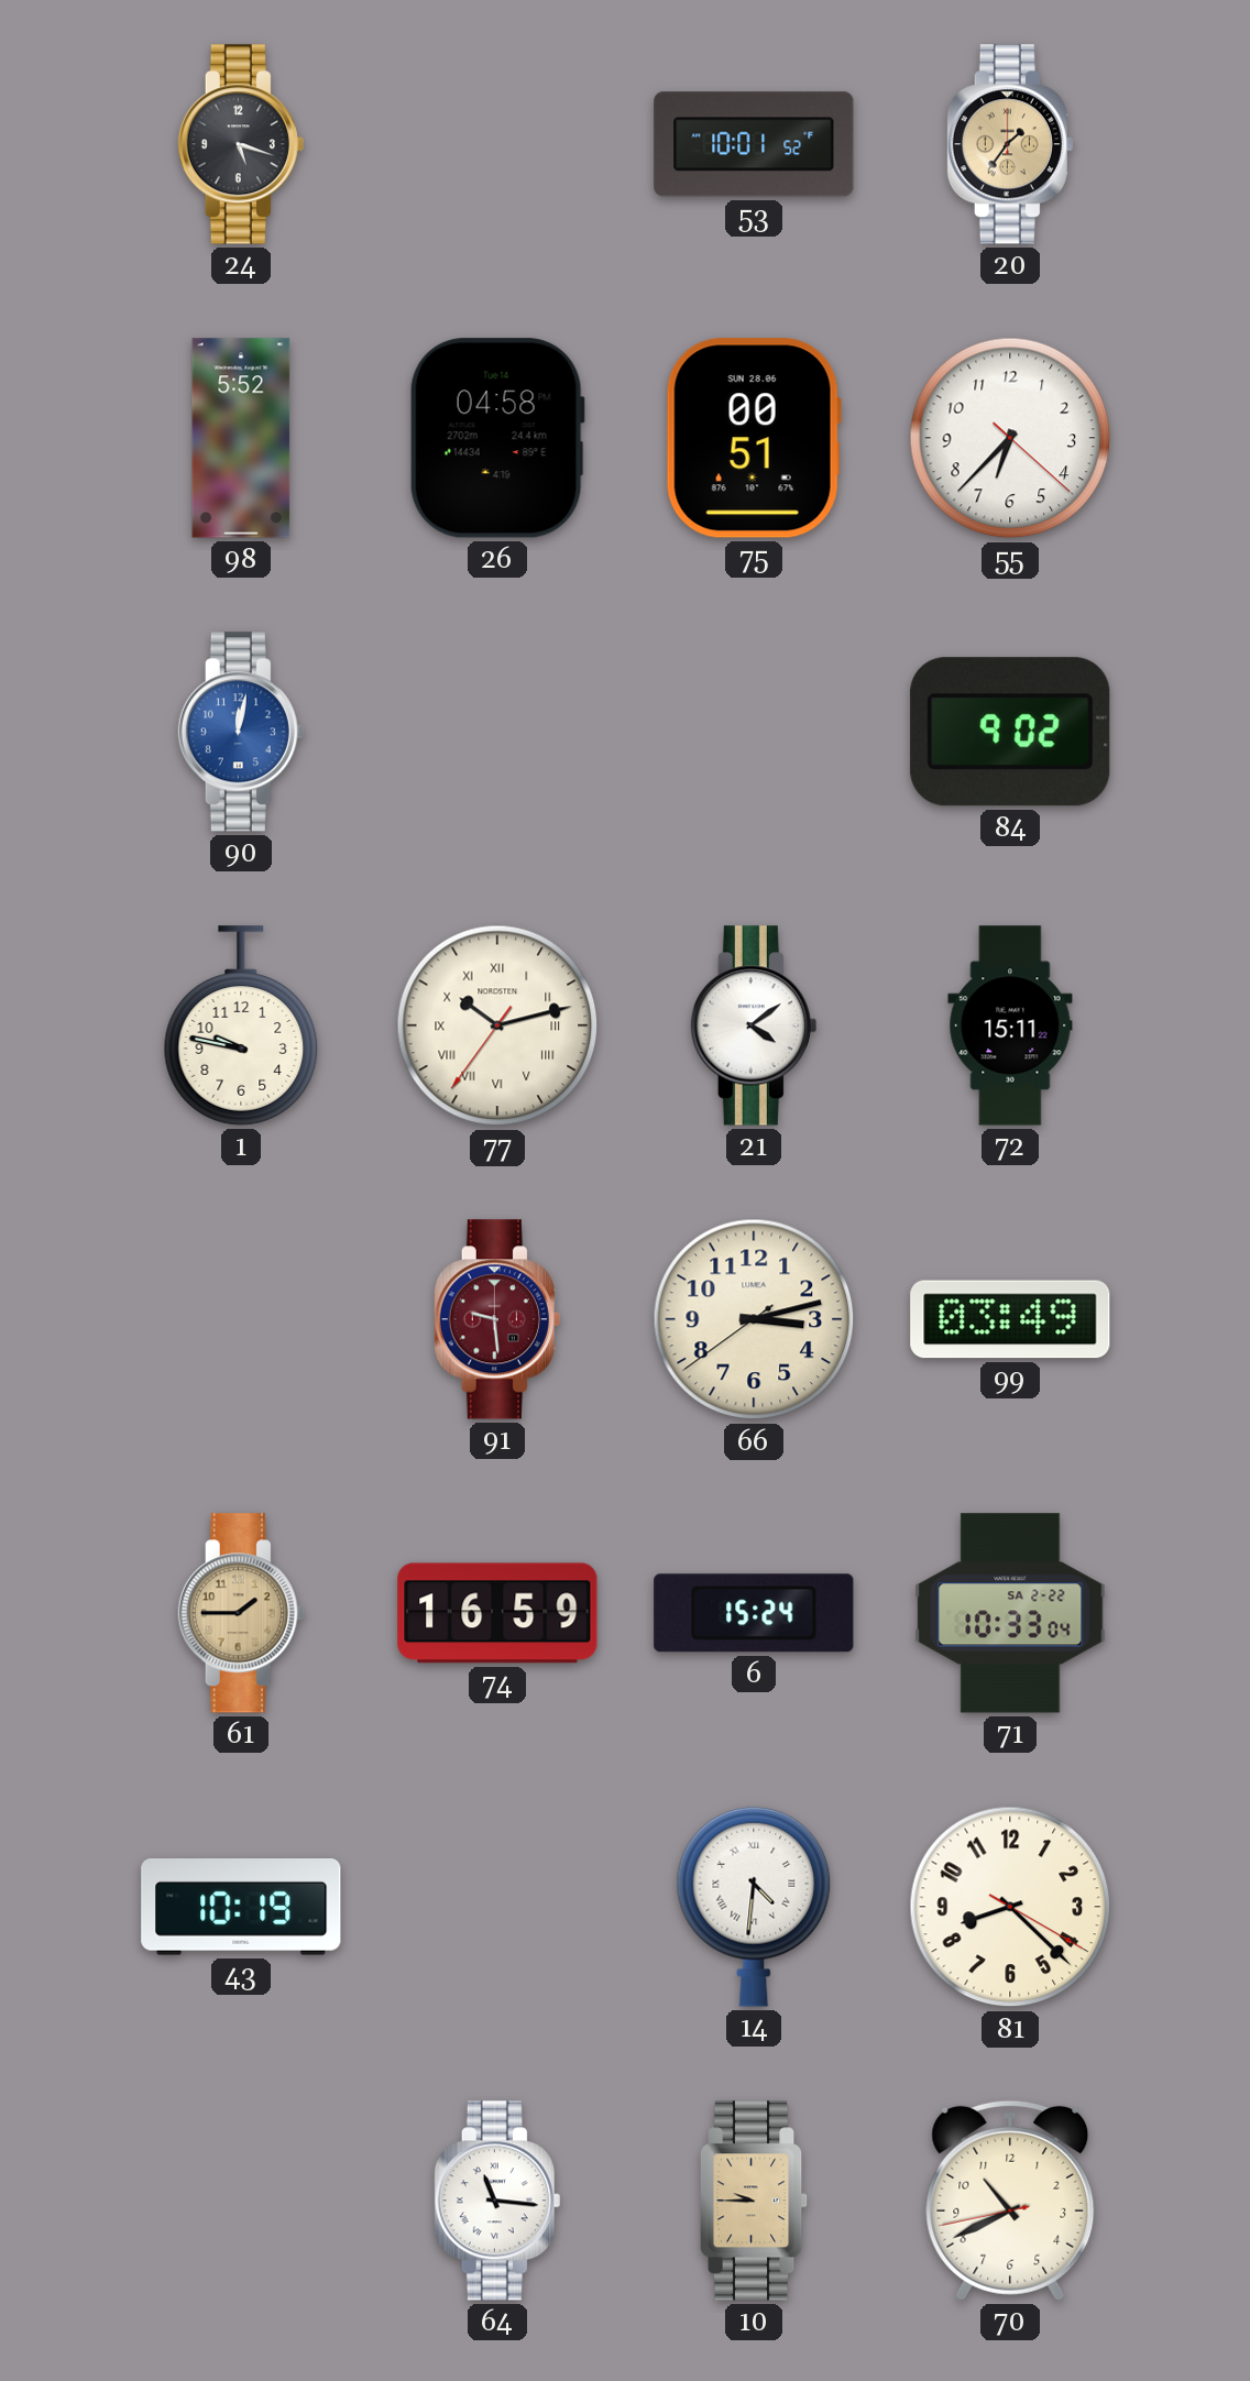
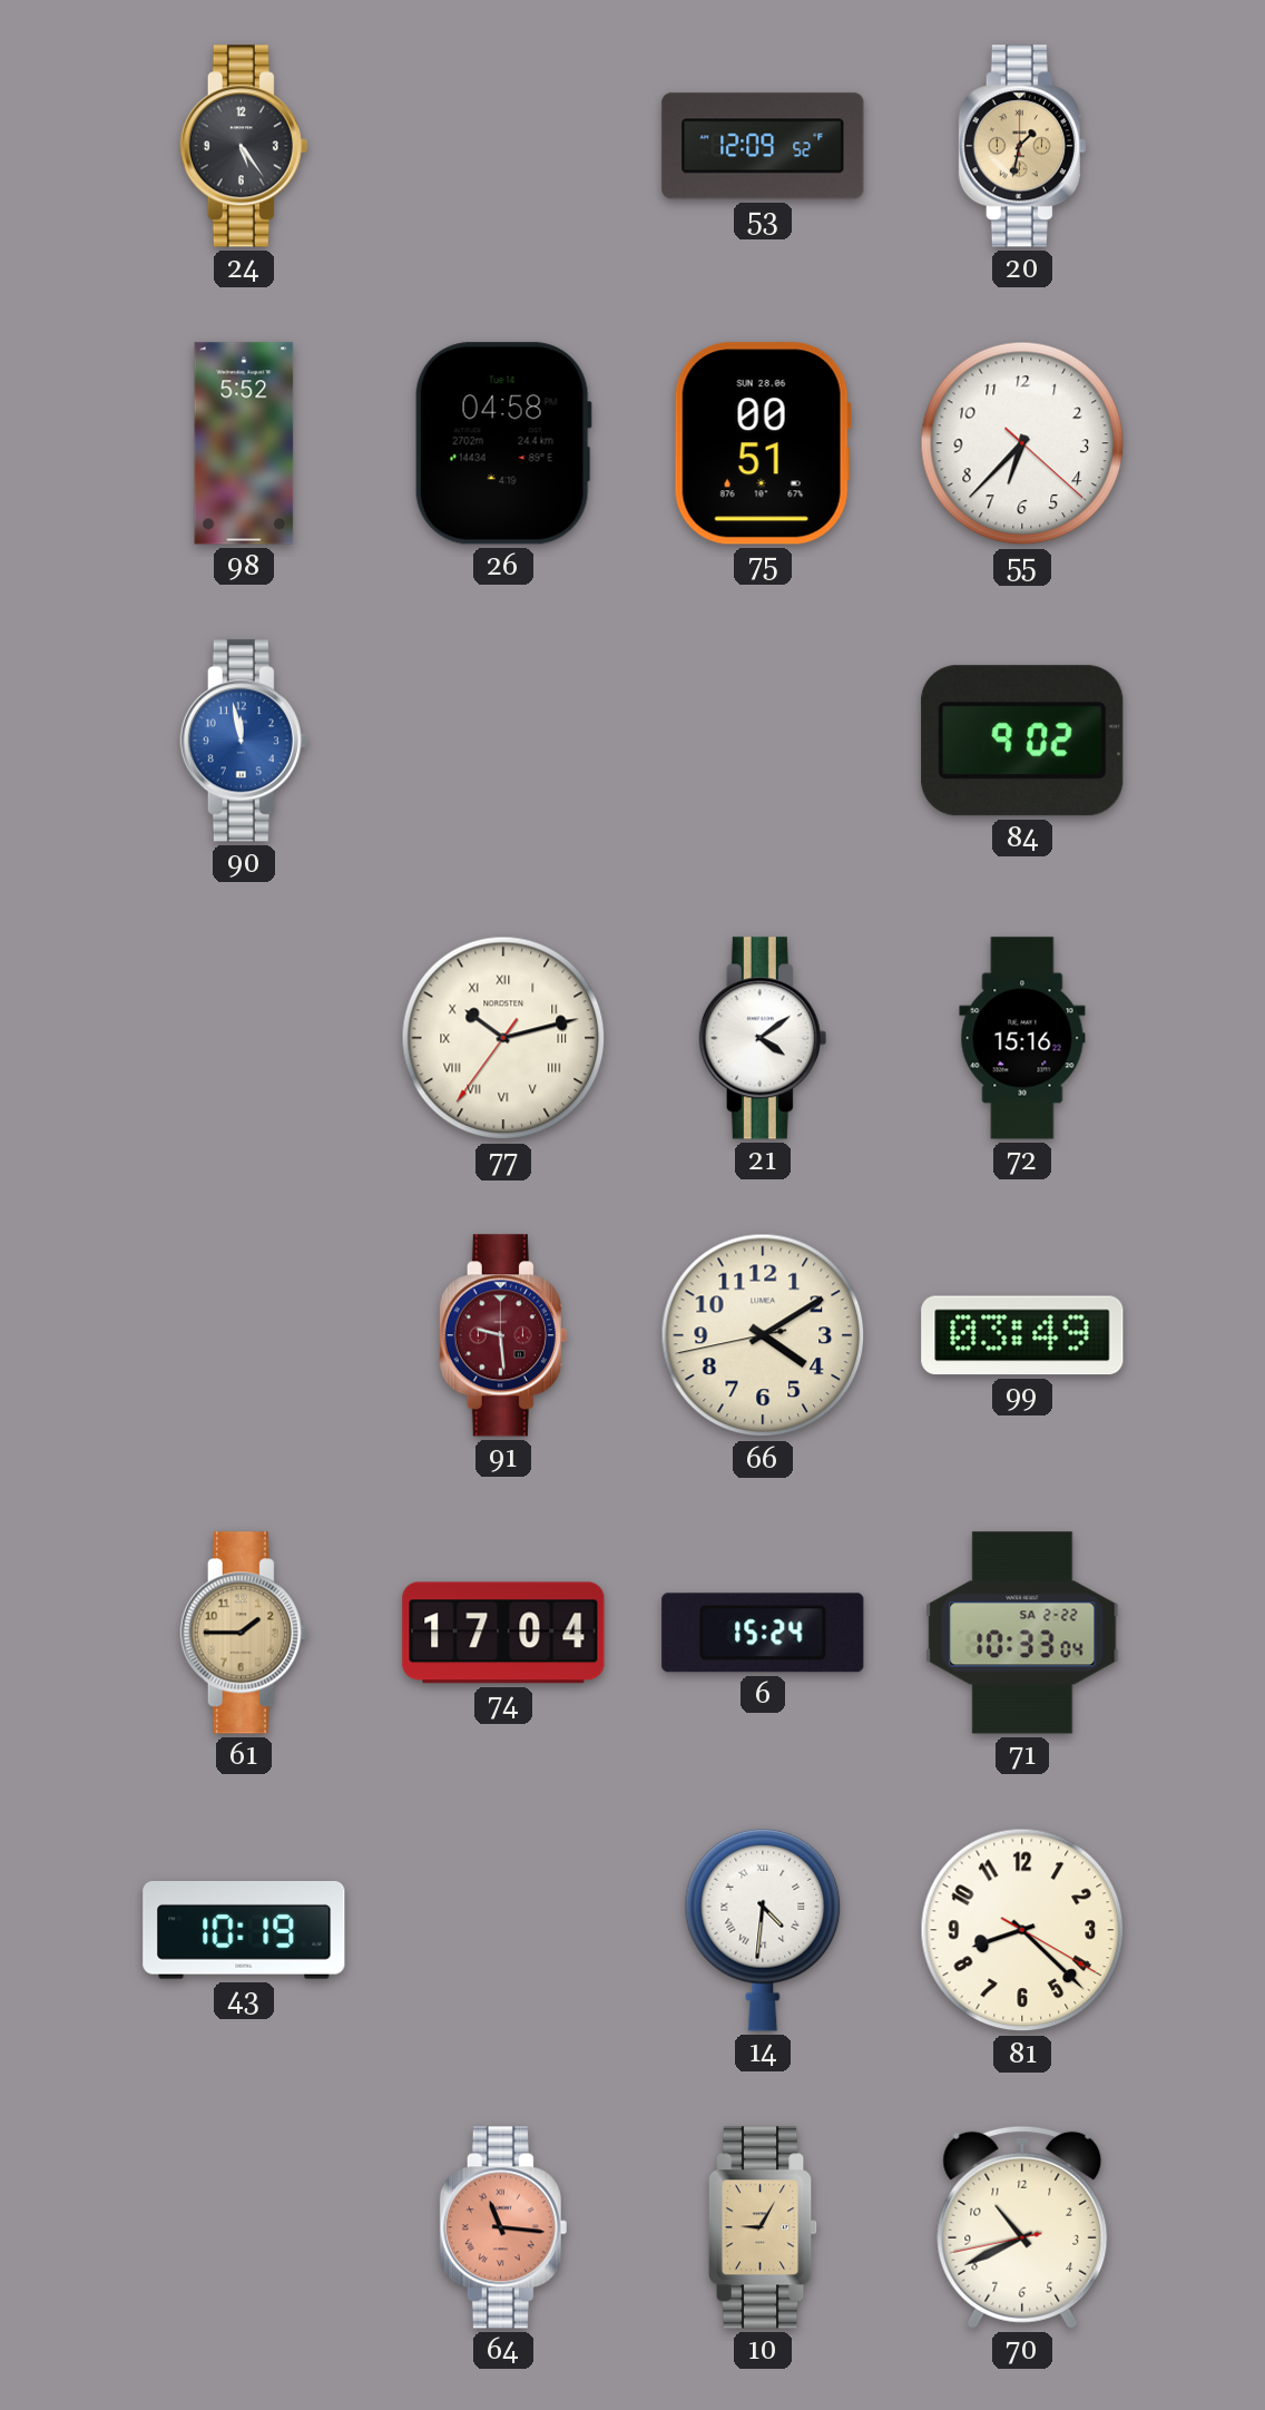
24: 5:18 -> 5:24 (244, 146)
53: 10:01 -> 12:09 (763, 146)
20: 1:36 -> 1:32 (1022, 146)
90: 12:02 -> 11:58 (244, 741)
1: 9:47 -> none (241, 1025)
72: 15:11 -> 15:16 (1022, 1038)
66: 3:12 -> 4:09 (763, 1335)
74: 16:59 -> 17:04 (503, 1633)
64 dial: white -> salmon (503, 2227)
10: 9:45 -> 9:05 (763, 2227)
